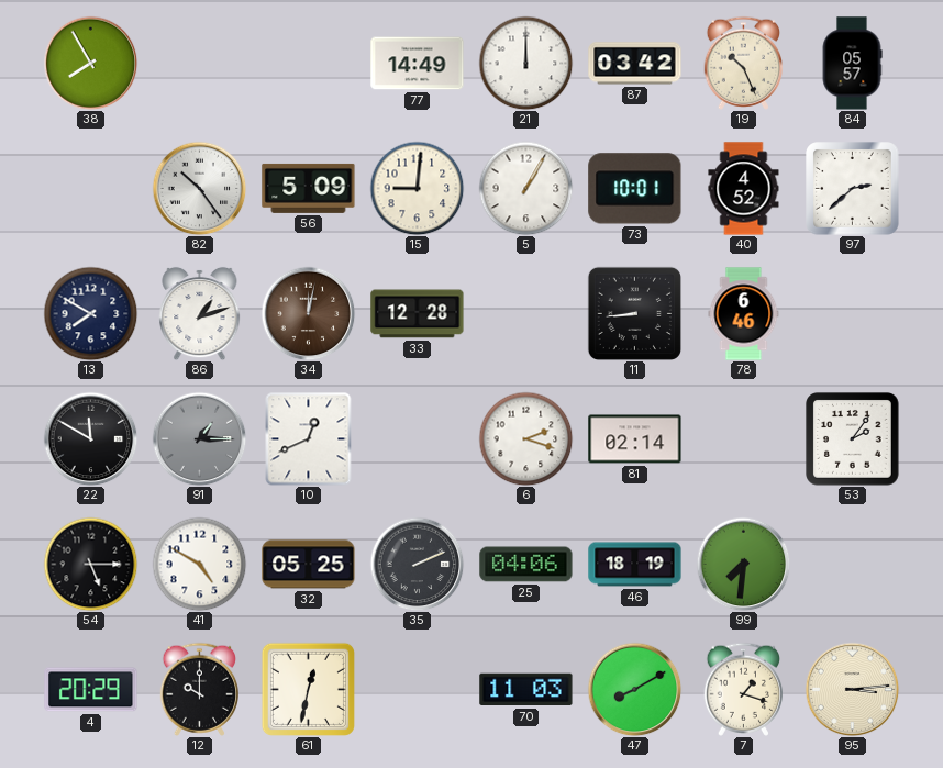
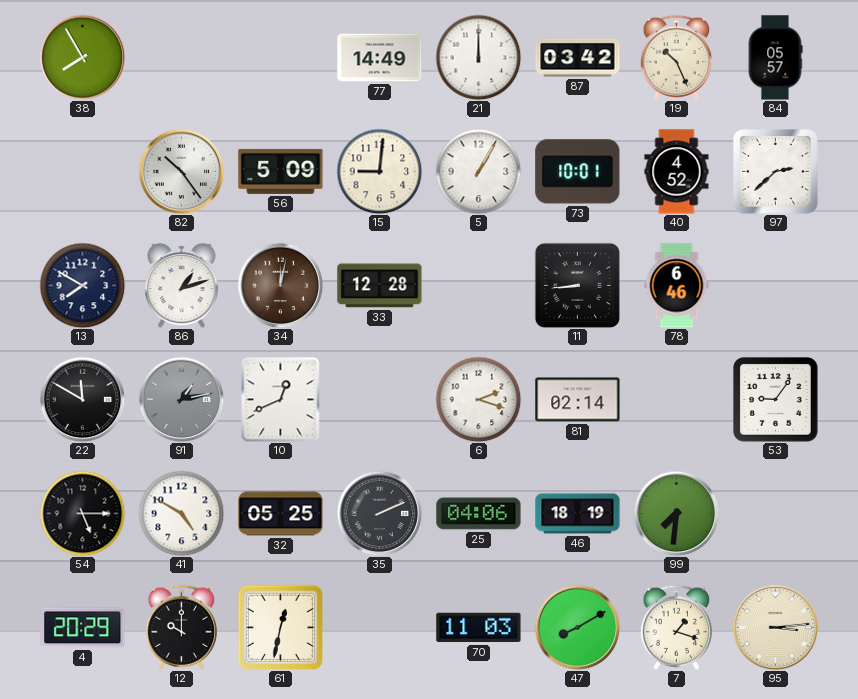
91: 1:15 -> 1:13 (181, 399)
53: 2:06 -> 9:06 (776, 400)
